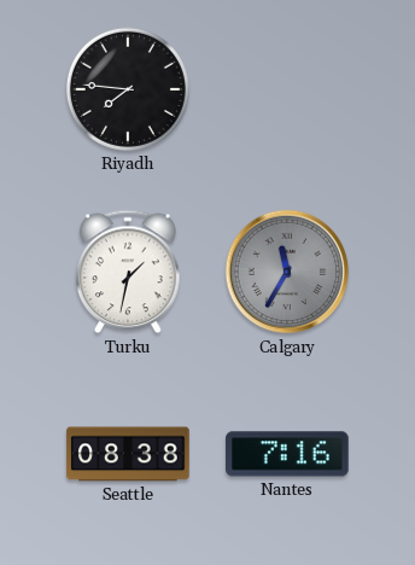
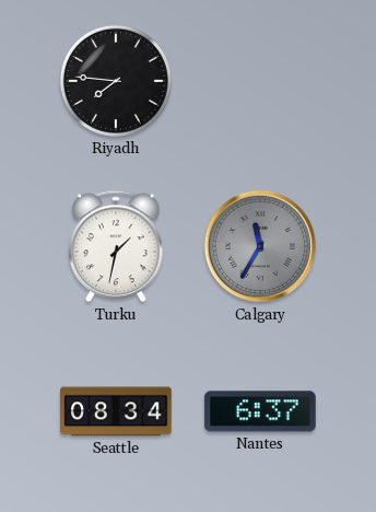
Seattle: 08:38 -> 08:34 (116, 411)
Nantes: 7:16 -> 6:37 (260, 411)
